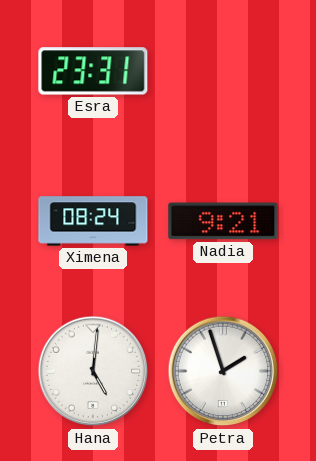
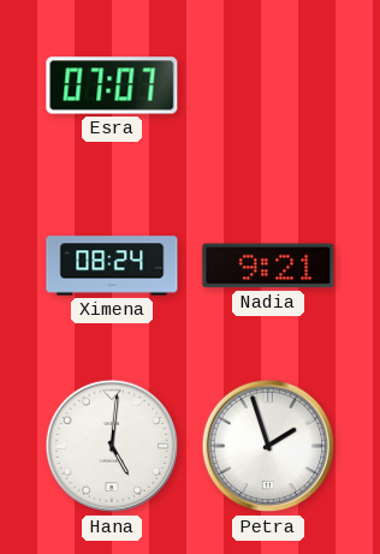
Esra: 23:31 -> 07:07 (112, 85)
